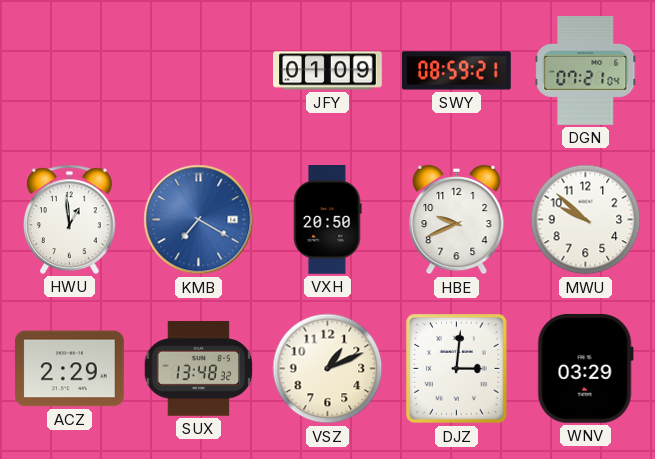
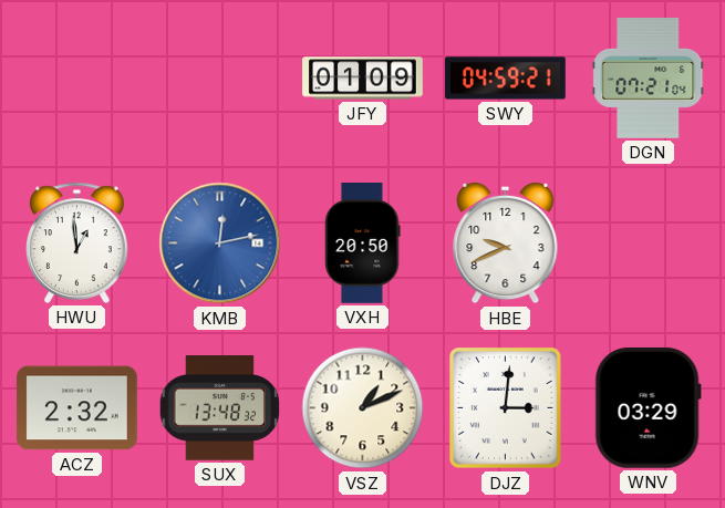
SWY: 08:59 -> 04:59 (506, 79)
KMB: 7:20 -> 12:13 (220, 243)
MWU: 9:52 -> none (586, 220)
ACZ: 2:29 -> 2:32 (77, 408)
